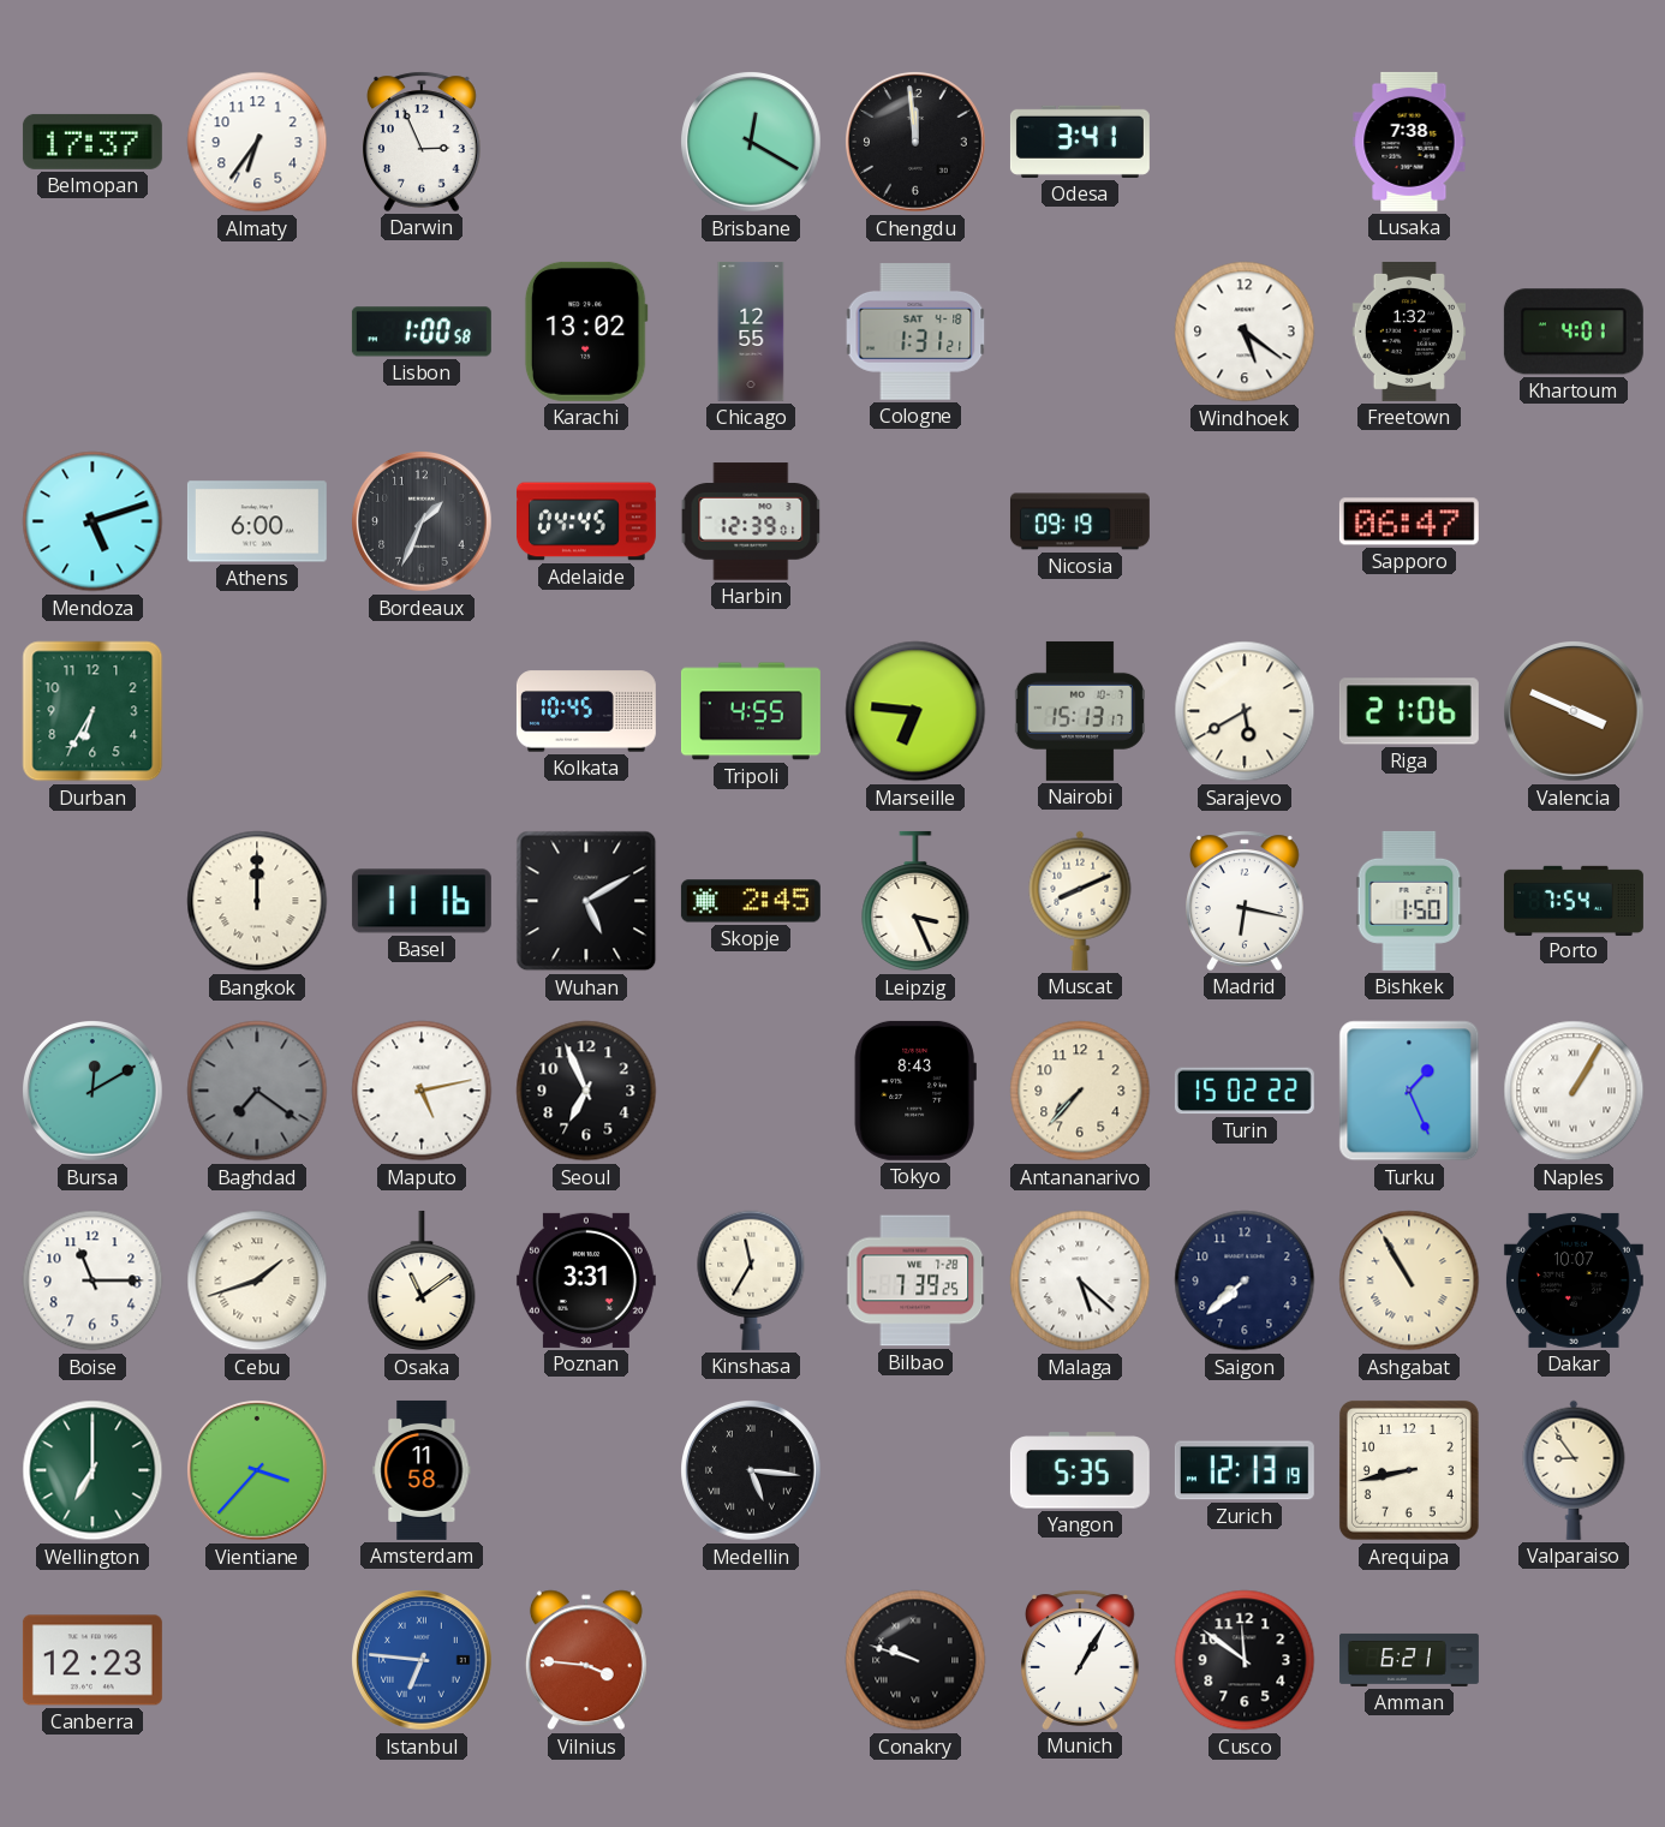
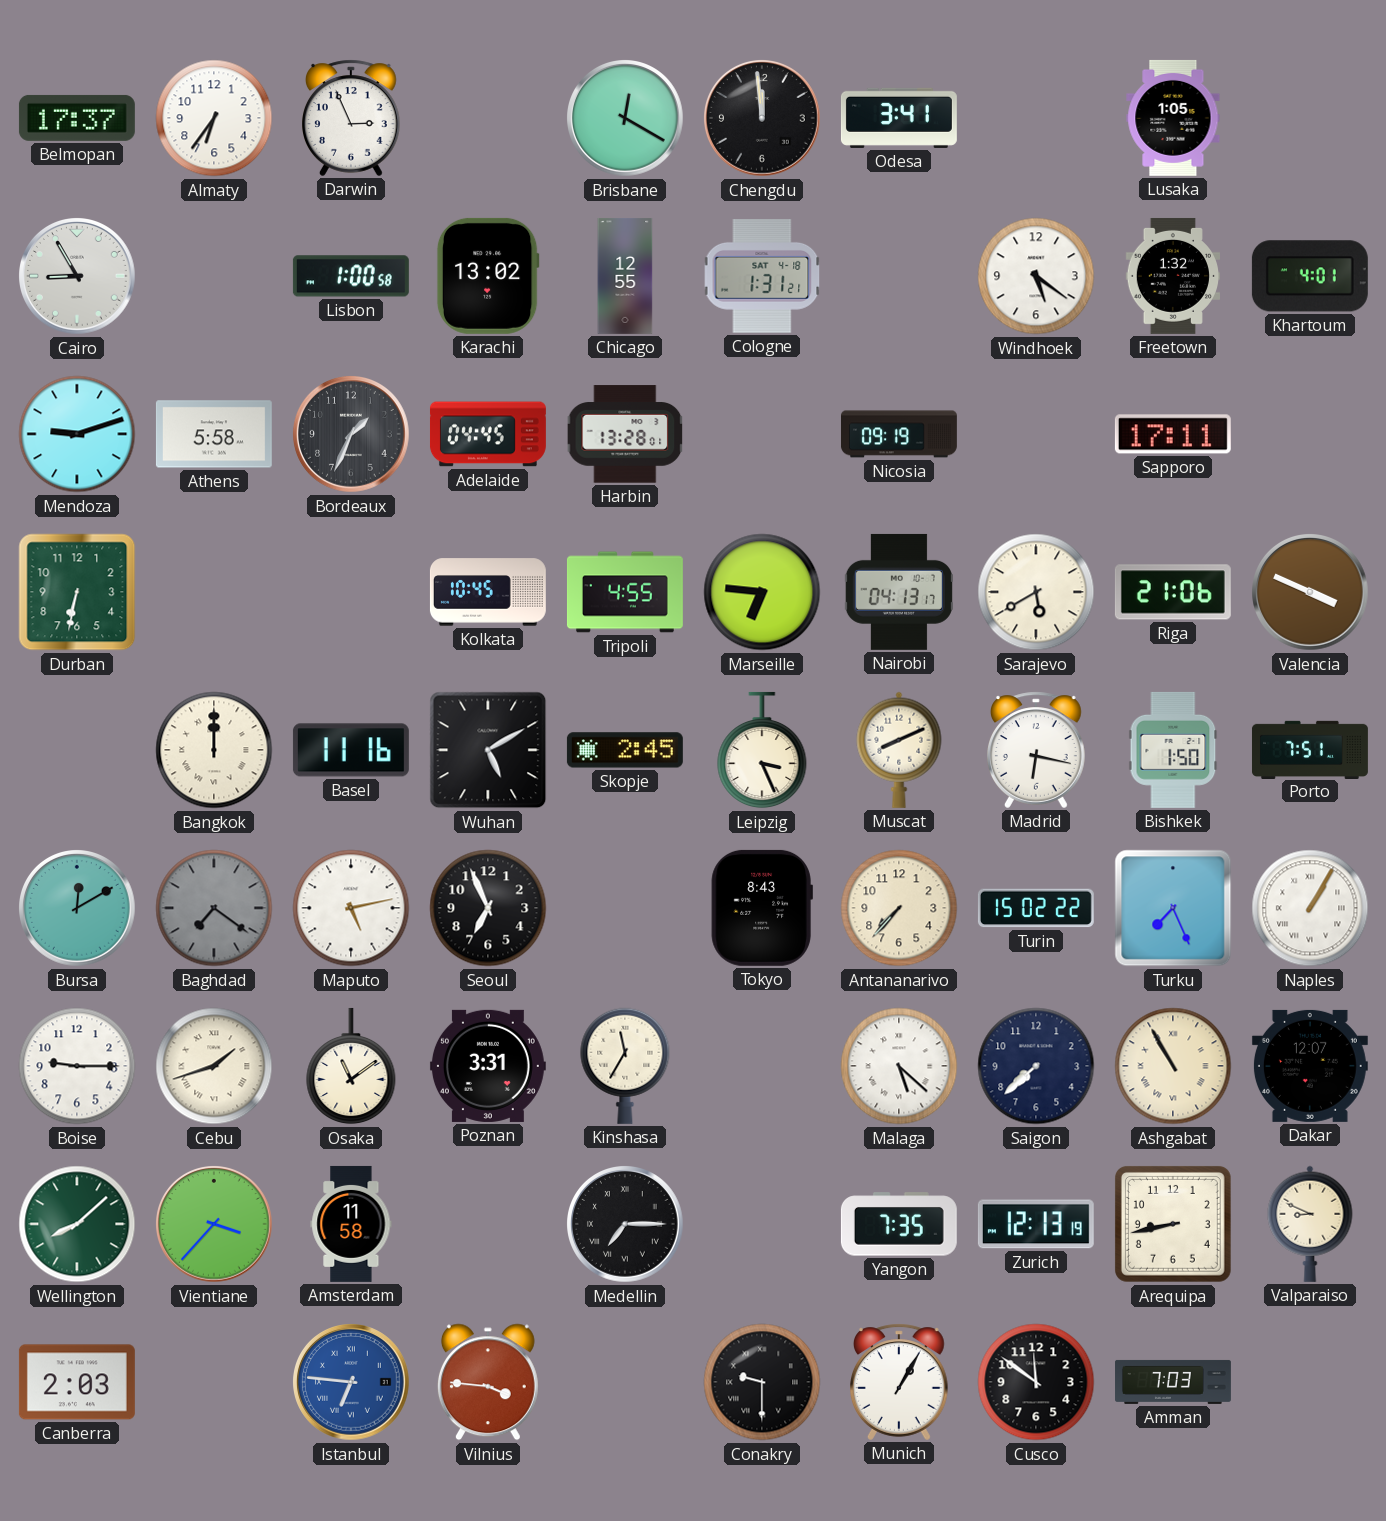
Lusaka: 7:38 -> 1:05 (1173, 118)
Cairo: none -> 8:55 (77, 276)
Mendoza: 5:12 -> 9:12 (77, 434)
Athens: 6:00 -> 5:58 (214, 434)
Harbin: 12:39 -> 13:28 (625, 434)
Sapporo: 06:47 -> 17:11 (1173, 434)
Durban: 6:35 -> 6:32 (77, 592)
Nairobi: 15:13 -> 04:13 (899, 592)
Porto: 7:54 -> 7:51 (1310, 749)
Turku: 1:26 -> 7:26 (1173, 908)
Boise: 11:15 -> 9:15 (77, 1066)
Bilbao: 7:39 -> none (915, 1280)
Dakar: 10:07 -> 12:07 (1310, 1066)
Wellington: 7:00 -> 8:08 (77, 1224)
Medellin: 5:16 -> 7:15 (625, 1224)
Yangon: 5:35 -> 7:35 (899, 1224)
Valparaiso: 8:54 -> 8:49 (1310, 1224)
Canberra: 12:23 -> 2:03 (77, 1382)
Conakry: 9:48 -> 9:30 (762, 1382)
Amman: 6:21 -> 7:03 (1174, 1382)
